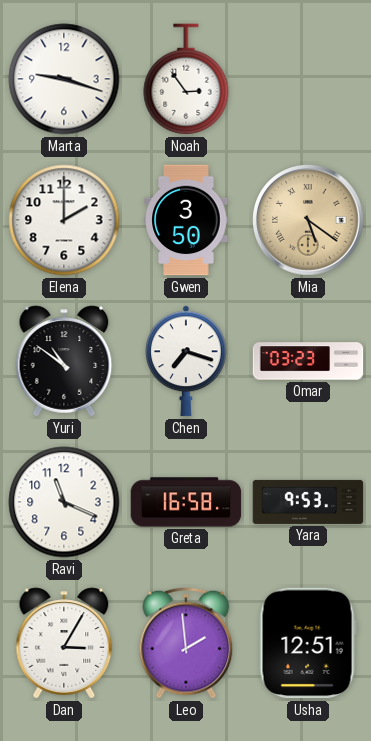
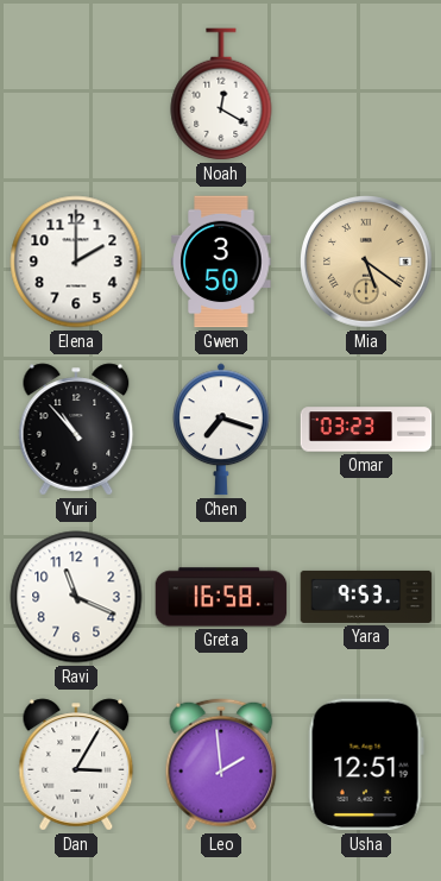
Marta: 9:18 -> none (64, 79)
Noah: 2:54 -> 12:20 (221, 94)
Yuri: 10:51 -> 10:53 (76, 429)
